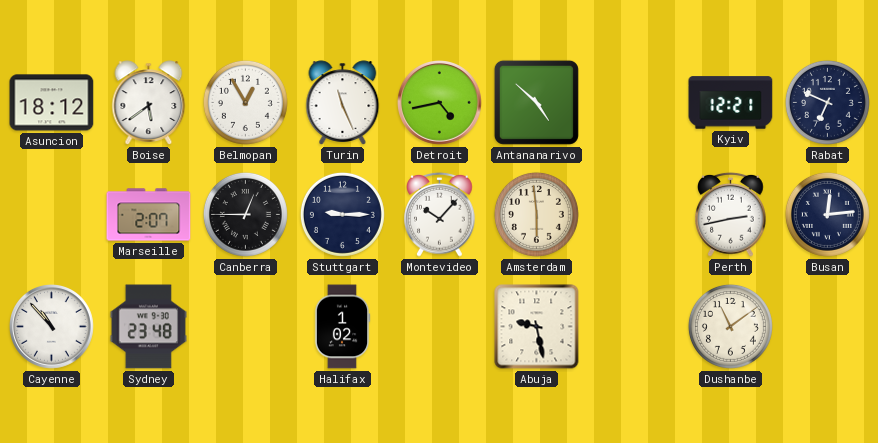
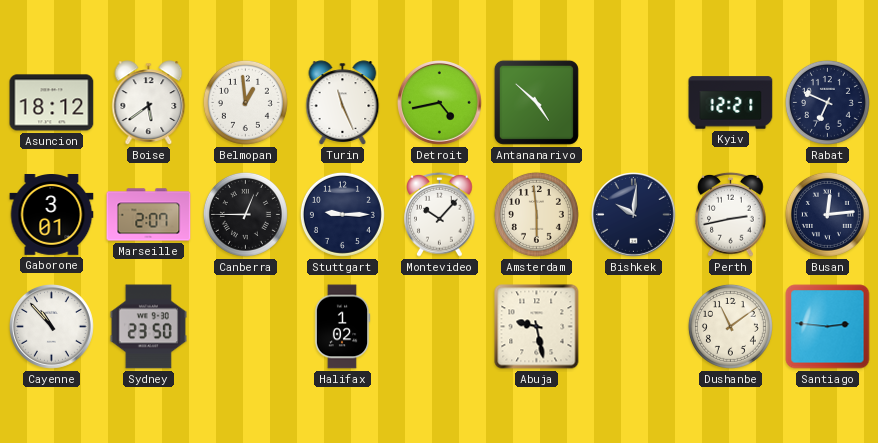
Belmopan: 12:55 -> 12:59 (245, 102)
Gaborone: none -> 3:01 (52, 215)
Bishkek: none -> 10:01 (634, 215)
Sydney: 23:48 -> 23:50 (148, 327)
Santiago: none -> 2:46 (828, 327)
